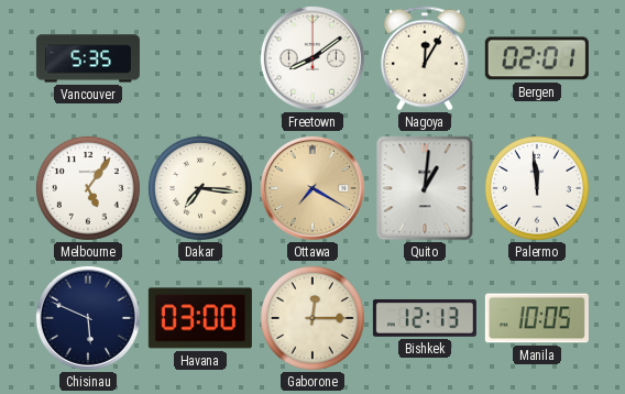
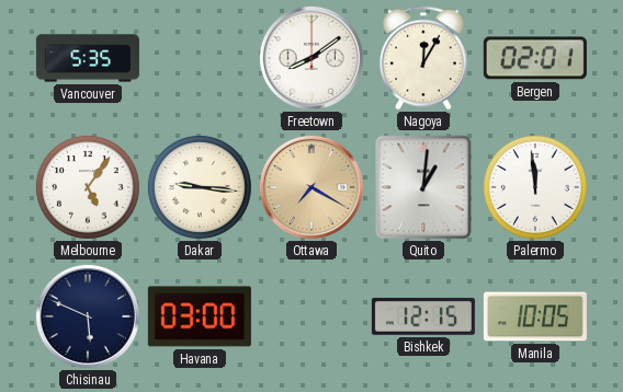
Dakar: 7:16 -> 9:16 (200, 187)
Gaborone: 12:15 -> none (312, 318)
Bishkek: 12:13 -> 12:15 (423, 316)
